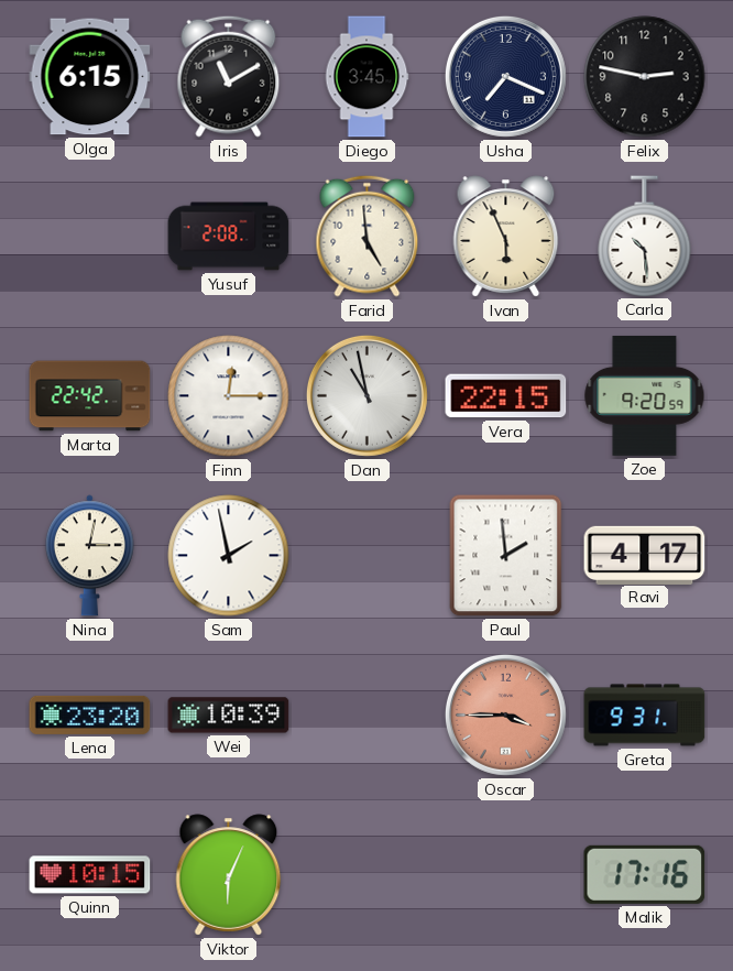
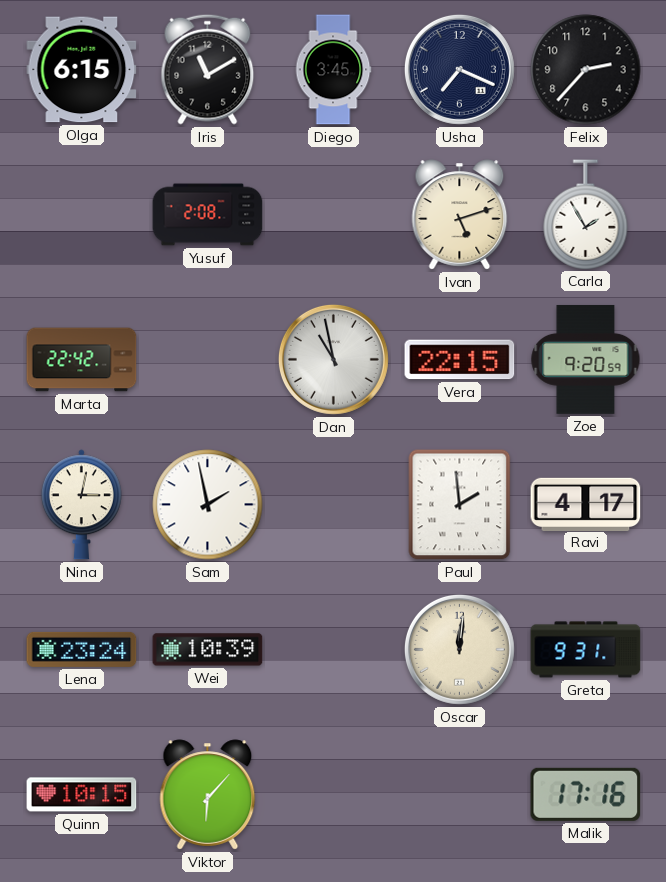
Felix: 2:47 -> 2:37 (586, 70)
Farid: 4:59 -> none (368, 236)
Ivan: 5:56 -> 5:12 (460, 215)
Carla: 10:29 -> 1:55 (586, 214)
Finn: 12:15 -> none (229, 396)
Lena: 23:20 -> 23:24 (82, 649)
Oscar: 3:45 -> 12:01 (459, 649)
Oscar dial: salmon -> cream (459, 649)
Viktor: 6:04 -> 6:07 (208, 795)
